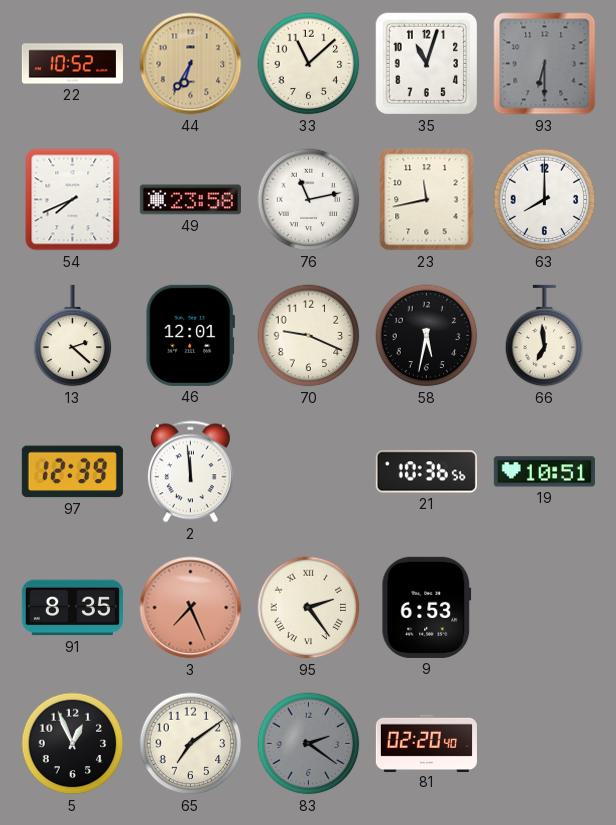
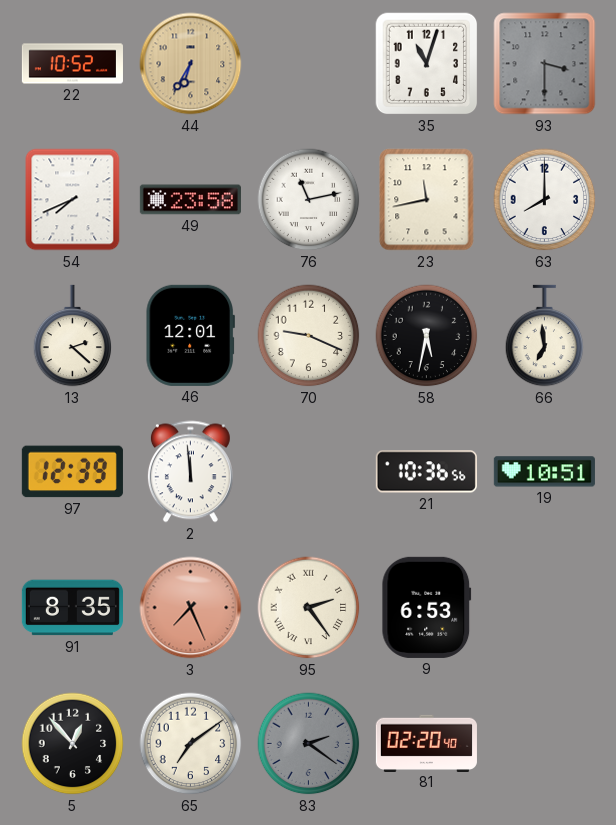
33: 11:08 -> none (309, 64)
93: 6:30 -> 3:30 (545, 64)
5: 12:56 -> 12:53 (73, 744)
